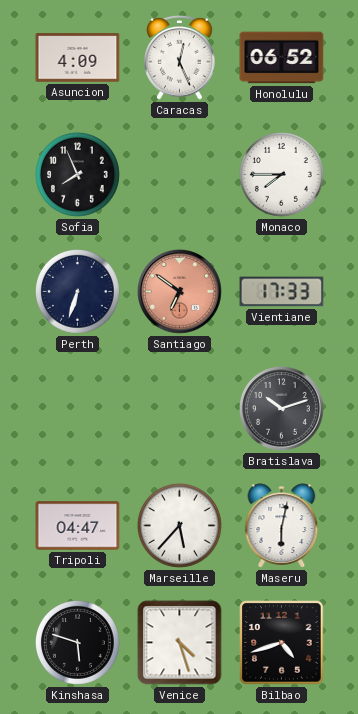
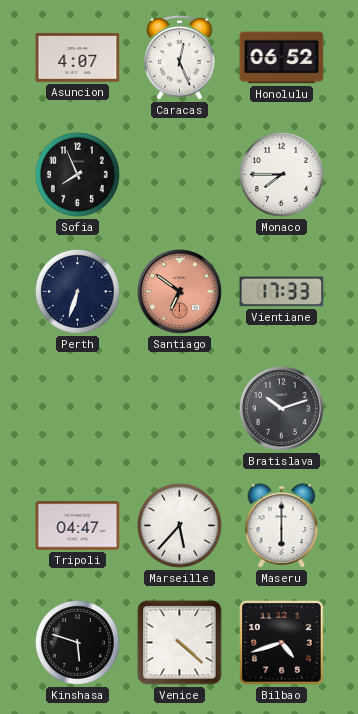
Asuncion: 4:09 -> 4:07 (78, 58)
Maseru: 6:02 -> 6:00 (282, 526)
Venice: 4:27 -> 4:22 (180, 643)
